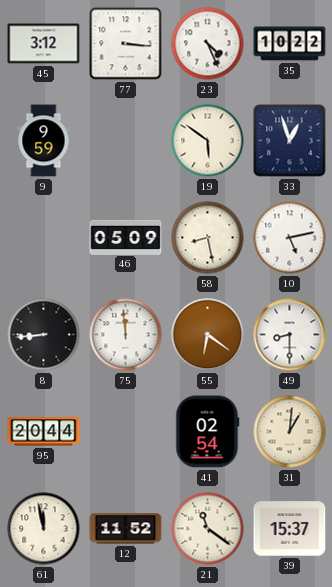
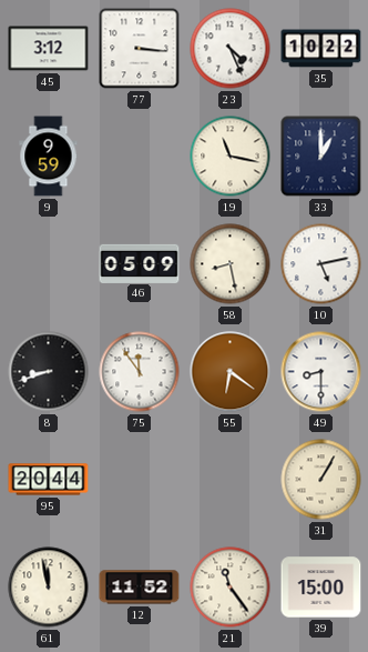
19: 5:51 -> 11:17 (231, 157)
33: 12:57 -> 1:00 (321, 157)
8: 8:44 -> 8:42 (49, 372)
75: 11:59 -> 11:54 (140, 372)
41: 02:54 -> none (208, 432)
31: 1:01 -> 1:05 (321, 480)
21: 11:21 -> 11:24 (231, 588)
39: 15:37 -> 15:00 (321, 588)
